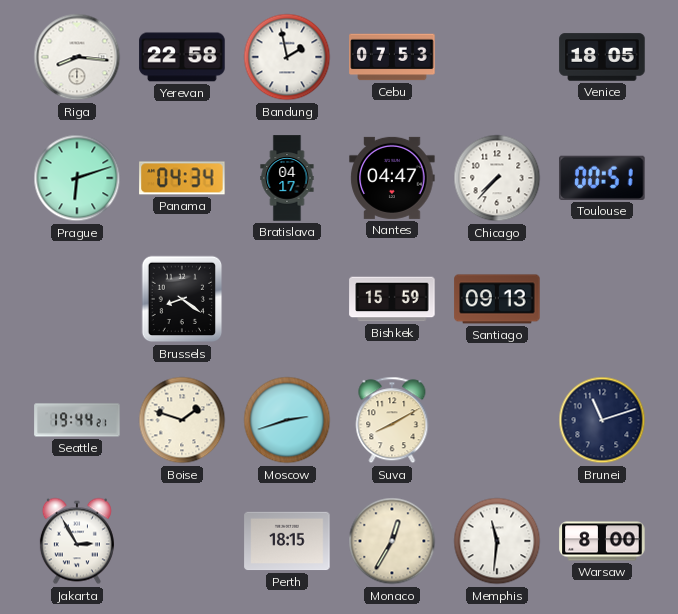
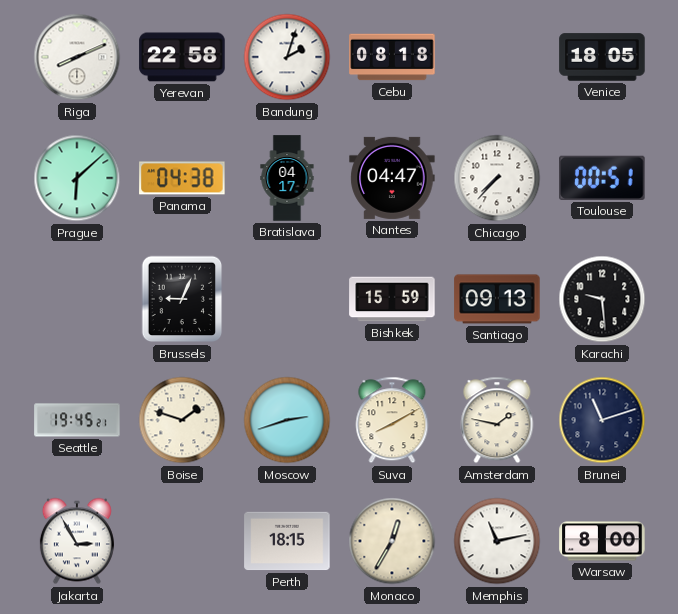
Riga: 8:16 -> 8:11 (77, 57)
Bandung: 1:58 -> 2:03 (287, 57)
Cebu: 07:53 -> 08:18 (392, 57)
Prague: 6:12 -> 6:08 (77, 178)
Panama: 04:34 -> 04:38 (182, 178)
Brussels: 8:21 -> 9:04 (182, 299)
Karachi: none -> 9:29 (602, 299)
Seattle: 19:44 -> 19:45 (77, 420)
Amsterdam: none -> 1:47 (497, 420)
Memphis: 11:31 -> 11:13 (497, 541)
